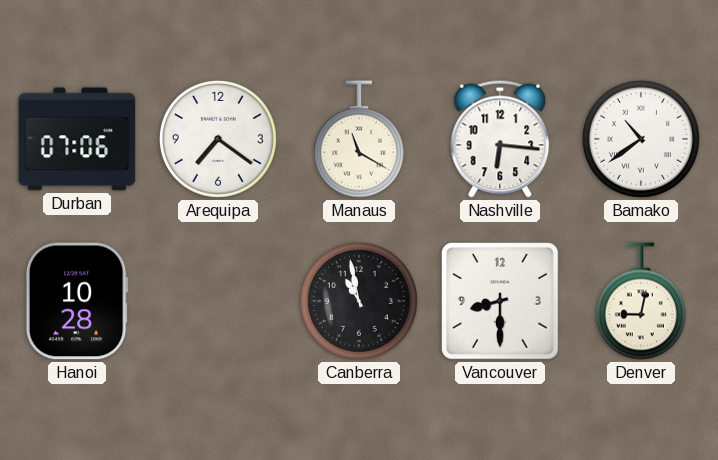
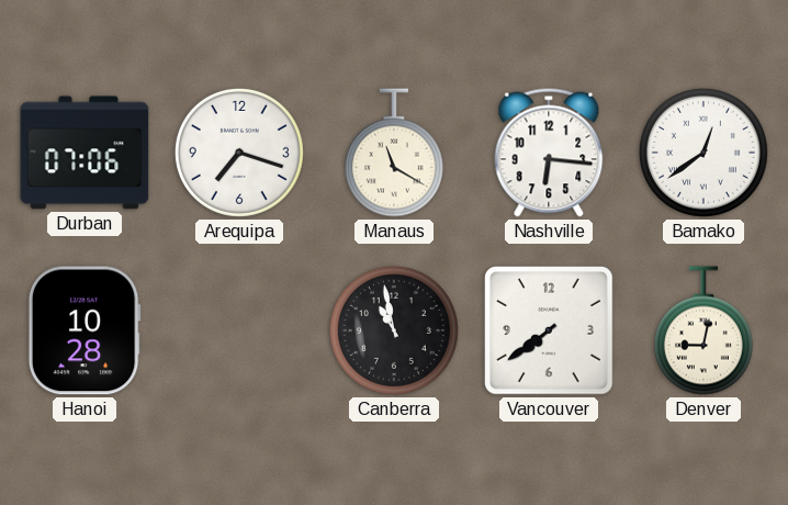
Arequipa: 7:21 -> 7:18 (239, 153)
Bamako: 10:39 -> 12:39 (703, 153)
Vancouver: 8:30 -> 7:39 (549, 330)
